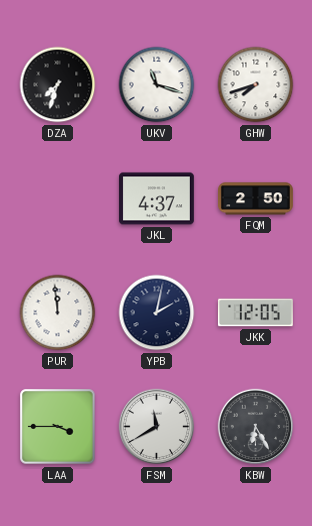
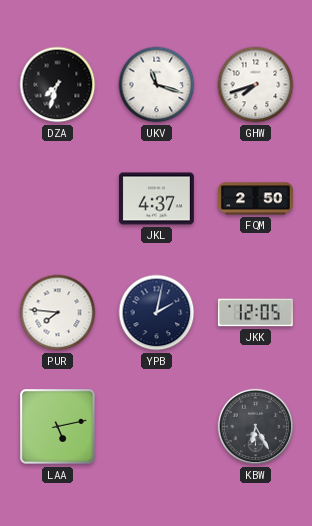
PUR: 11:59 -> 7:46 (58, 313)
LAA: 3:45 -> 5:13 (58, 427)
FSM: 11:40 -> none (157, 427)
